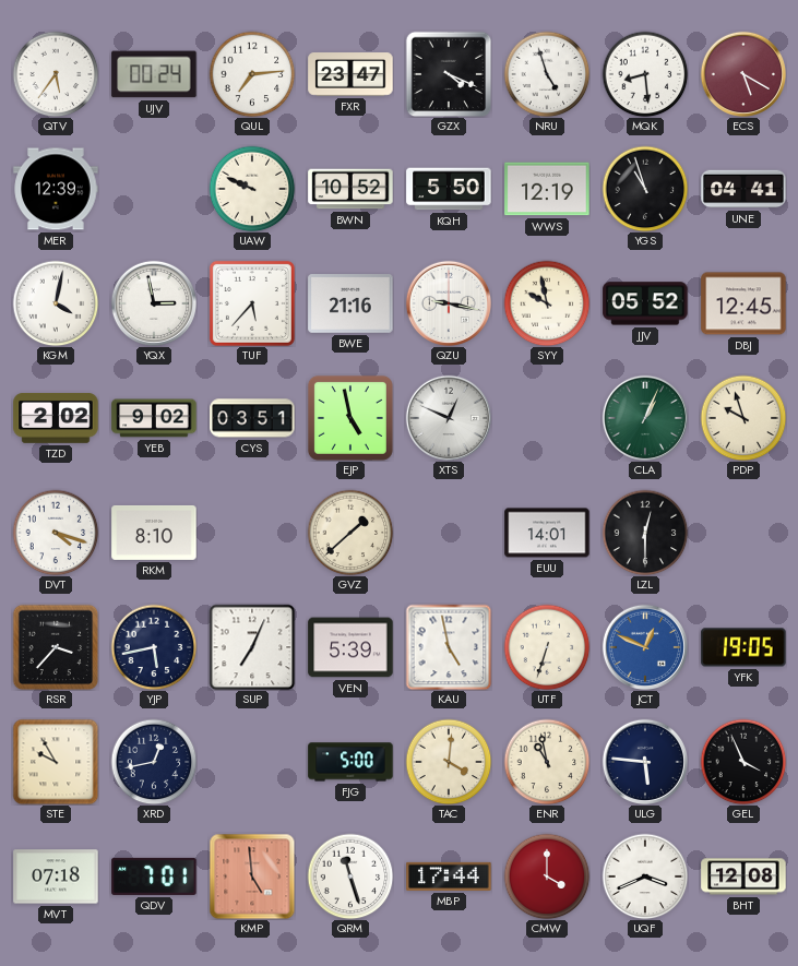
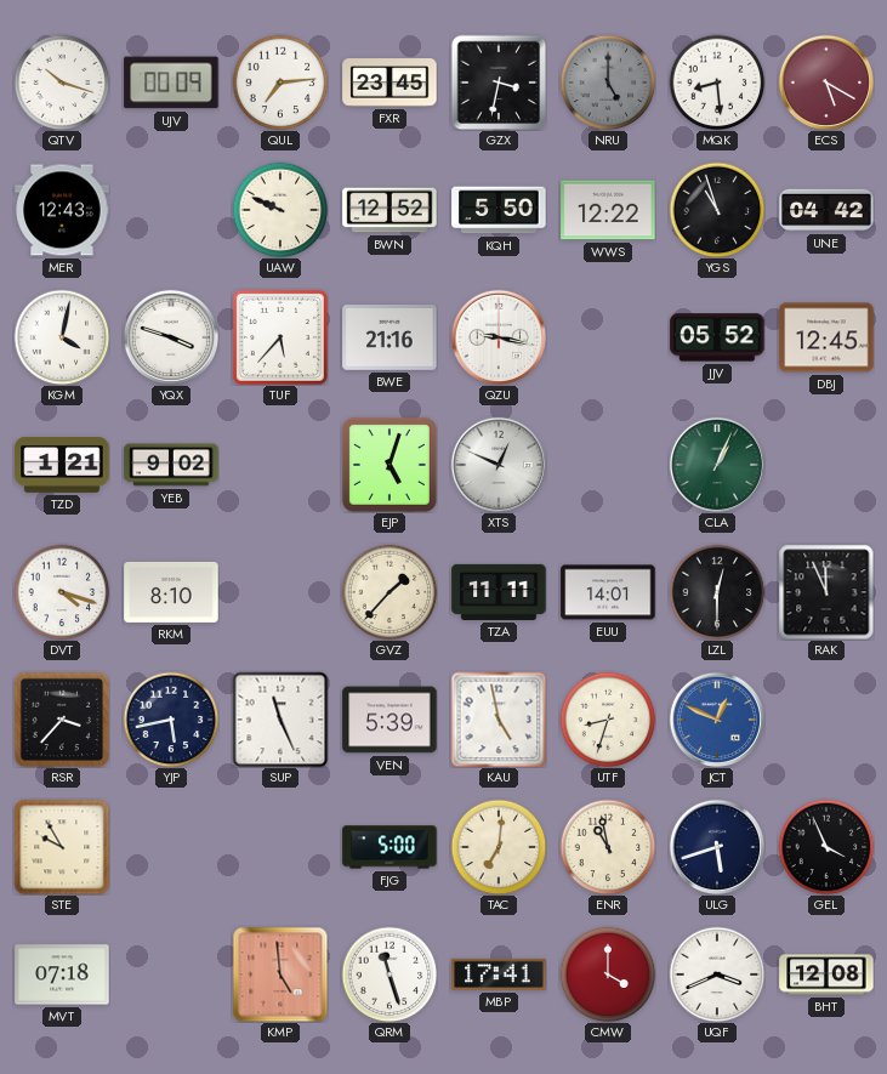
QTV: 5:36 -> 10:18 (62, 83)
UJV: 00:24 -> 00:09 (171, 83)
FXR: 23:47 -> 23:45 (390, 83)
GZX: 4:19 -> 3:32 (499, 83)
NRU: 4:57 -> 5:00 (608, 83)
NRU dial: white -> grey (608, 83)
MER: 12:39 -> 12:43 (62, 210)
BWN: 10:52 -> 12:52 (390, 210)
WWS: 12:19 -> 12:22 (608, 210)
UNE: 04:41 -> 04:42 (826, 210)
YQX: 2:58 -> 3:48 (170, 336)
SYY: 9:58 -> none (547, 303)
TZD: 2:02 -> 1:21 (62, 466)
CYS: 03:51 -> none (252, 418)
EJP: 4:58 -> 5:03 (390, 465)
PDP: 9:57 -> none (743, 418)
GVZ: 1:38 -> 1:37 (390, 592)
TZA: none -> 11:11 (499, 592)
RAK: none -> 11:56 (826, 592)
SUP: 7:04 -> 11:26 (280, 720)
UTF: 6:33 -> 8:33 (608, 720)
YFK: 19:05 -> none (743, 647)
XRD: 12:43 -> none (154, 762)
TAC: 4:01 -> 7:01 (499, 847)
ULG: 5:46 -> 5:42 (716, 846)
QDV: 7:01 -> none (154, 876)
MBP: 17:44 -> 17:41 (499, 974)
